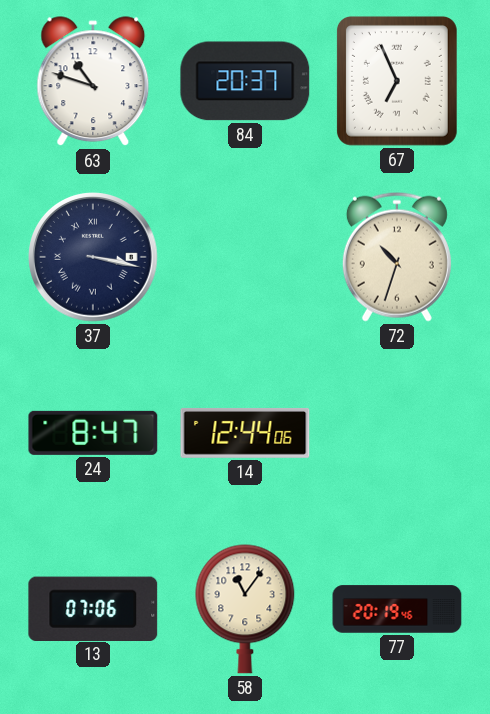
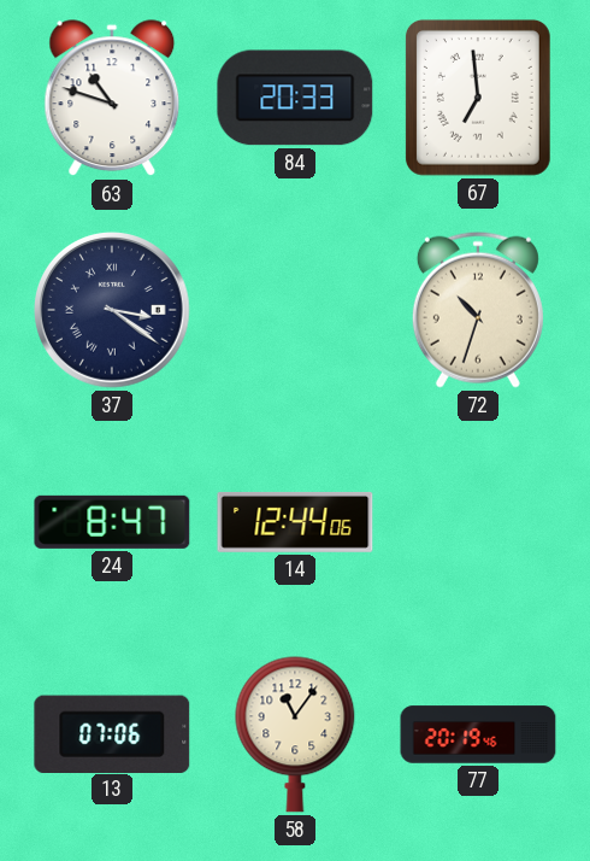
84: 20:37 -> 20:33 (295, 98)
67: 6:56 -> 6:59 (478, 98)
37: 3:17 -> 3:21 (113, 311)
